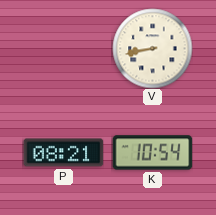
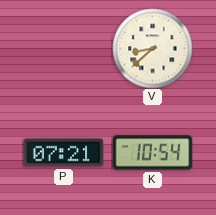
V: 8:43 -> 8:38 (152, 48)
P: 08:21 -> 07:21 (63, 153)
